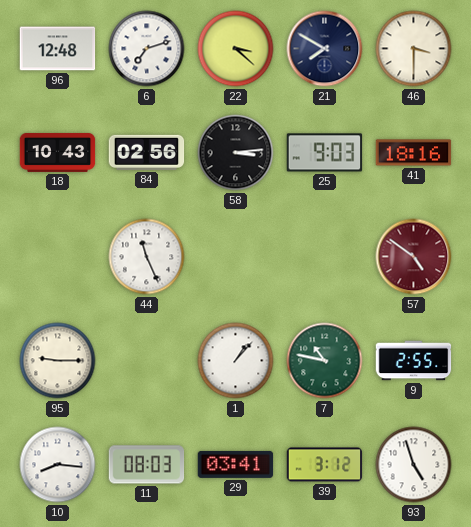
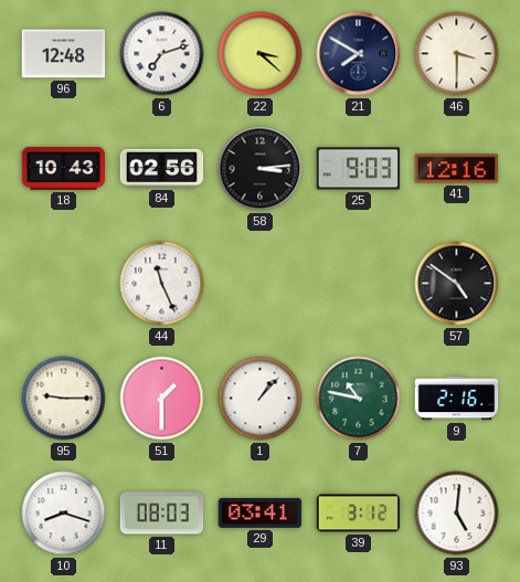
41: 18:16 -> 12:16 (457, 169)
57 dial: burgundy -> black (457, 284)
51: none -> 1:30 (162, 399)
9: 2:55 -> 2:16 (457, 399)
10: 8:16 -> 8:18 (64, 514)
93: 4:57 -> 5:01 (457, 514)
